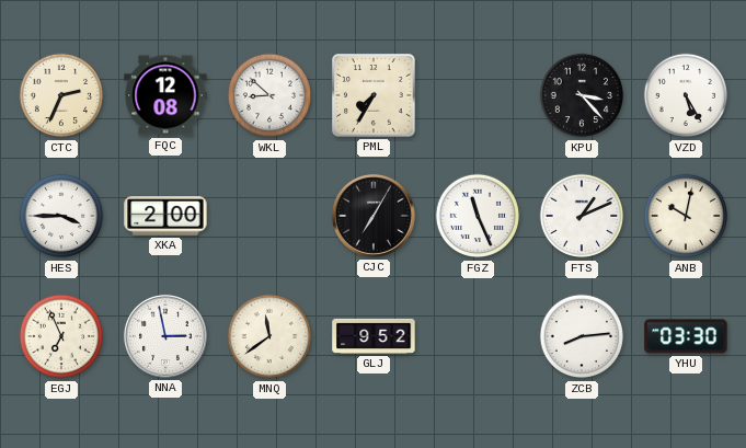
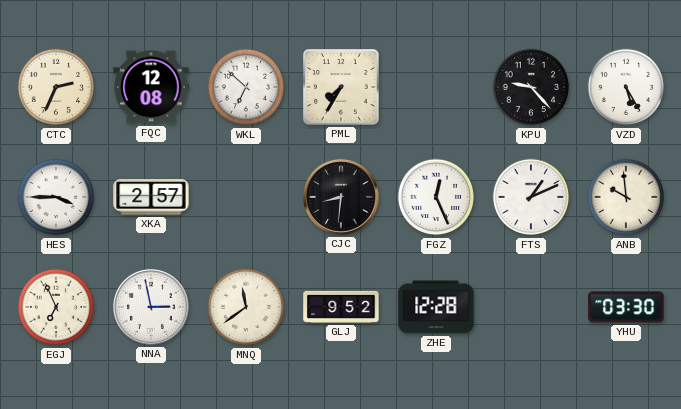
WKL: 8:52 -> 6:52 (246, 87)
KPU: 3:23 -> 9:23 (531, 87)
XKA: 2:00 -> 2:57 (151, 197)
CJC: 7:05 -> 8:31 (341, 197)
FGZ: 11:26 -> 12:26 (436, 197)
ANB: 10:02 -> 9:59 (626, 197)
ZHE: none -> 12:28 (436, 307)
ZCB: 8:14 -> none (582, 336)
